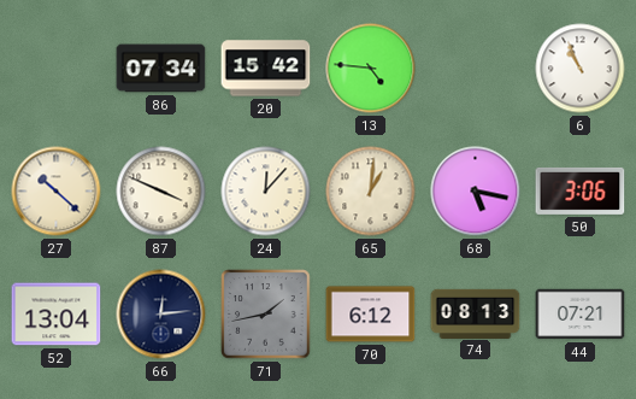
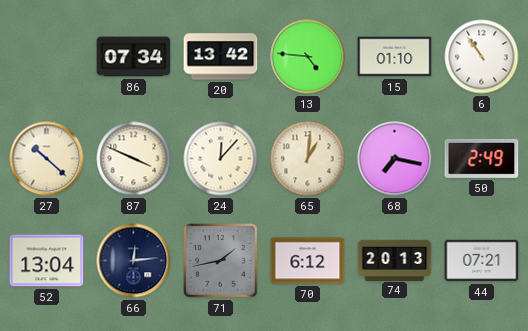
20: 15:42 -> 13:42 (221, 57)
15: none -> 01:10 (395, 57)
6: 10:56 -> 10:54 (482, 57)
68: 5:17 -> 7:17 (395, 159)
50: 3:06 -> 2:49 (482, 158)
74: 08:13 -> 20:13 (395, 260)
